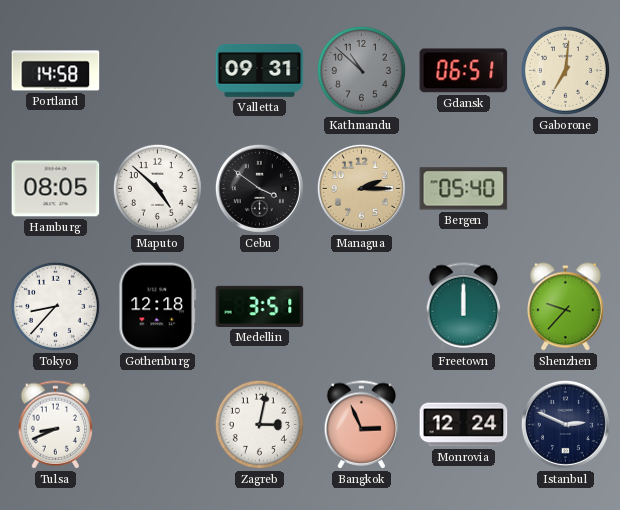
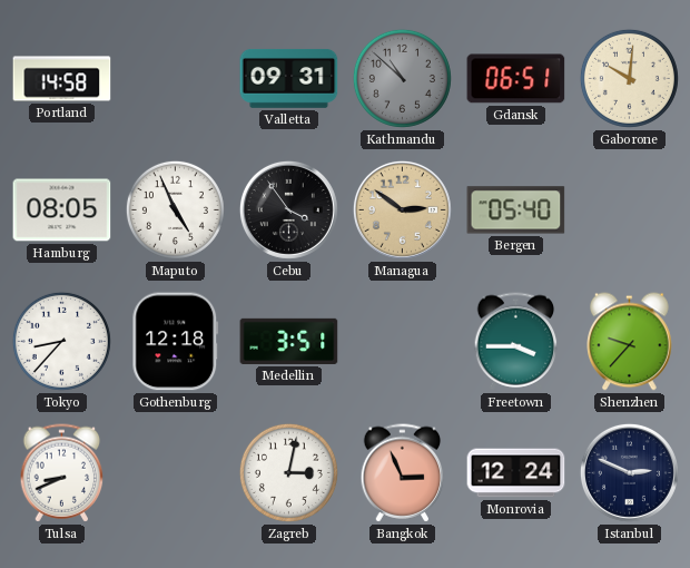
Gaborone: 7:01 -> 10:01 (629, 78)
Maputo: 4:52 -> 4:56 (175, 209)
Cebu: 3:51 -> 3:54 (288, 209)
Managua: 2:15 -> 2:51 (402, 209)
Freetown: 12:00 -> 3:45 (516, 342)
